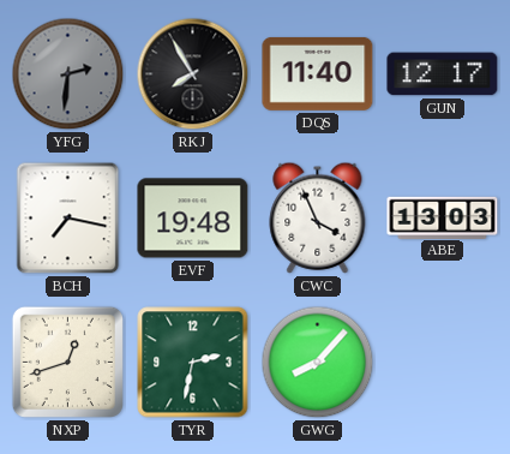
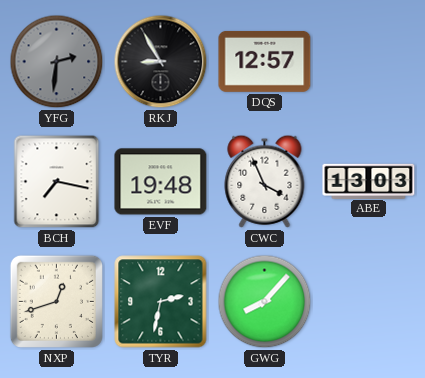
RKJ: 7:55 -> 8:55 (161, 62)
DQS: 11:40 -> 12:57 (265, 61)
GUN: 12:17 -> none (443, 74)
